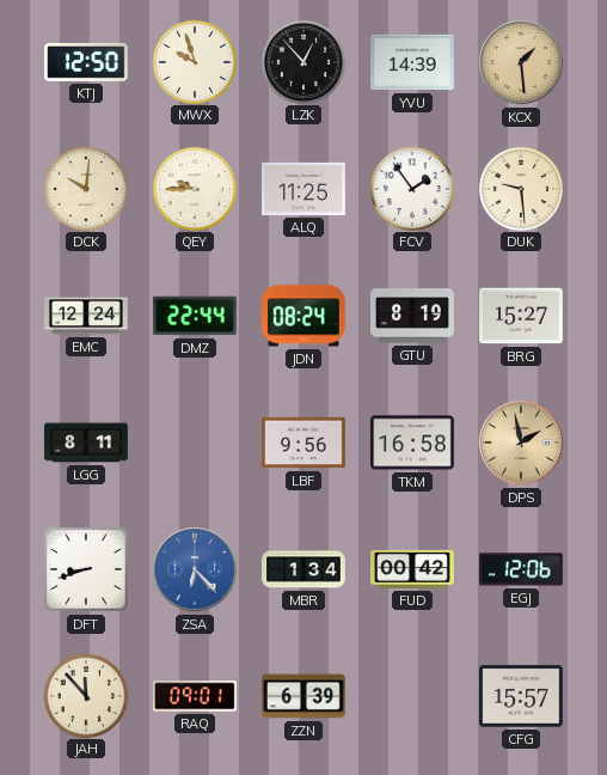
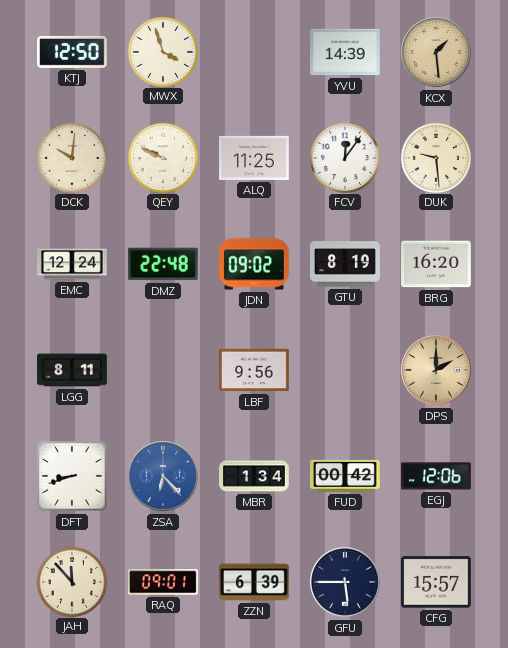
MWX: 9:57 -> 3:57 (162, 51)
LZK: 12:53 -> none (302, 61)
QEY: 9:45 -> 9:49 (162, 157)
FCV: 1:54 -> 12:06 (344, 157)
DMZ: 22:44 -> 22:48 (163, 264)
JDN: 08:24 -> 09:02 (255, 264)
BRG: 15:27 -> 16:20 (437, 264)
TKM: 16:58 -> none (413, 443)
DPS: 1:58 -> 2:00 (436, 370)
GFU: none -> 5:45 (345, 582)
